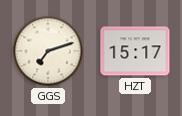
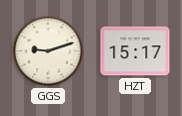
GGS: 7:12 -> 9:12 (48, 51)
